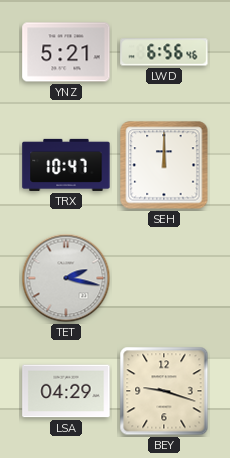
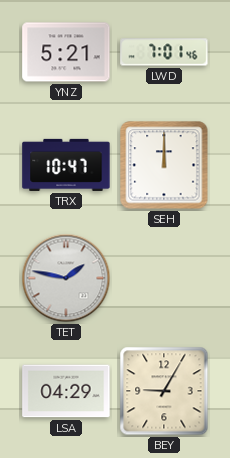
LWD: 6:56 -> 7:01 (164, 52)
TET: 2:17 -> 1:47 (66, 278)
BEY: 9:18 -> 9:05 (164, 391)
